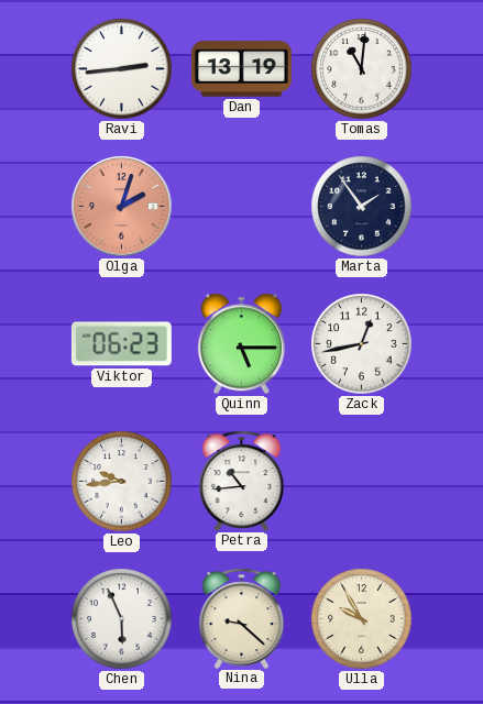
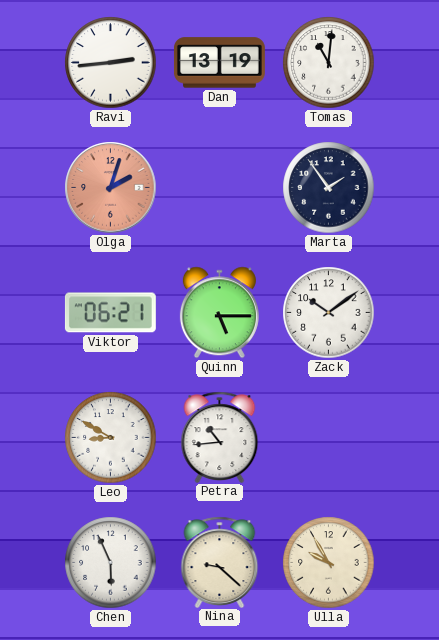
Viktor: 06:23 -> 06:21 (110, 313)
Zack: 12:43 -> 10:09 (329, 313)
Leo: 9:44 -> 8:50 (111, 438)
